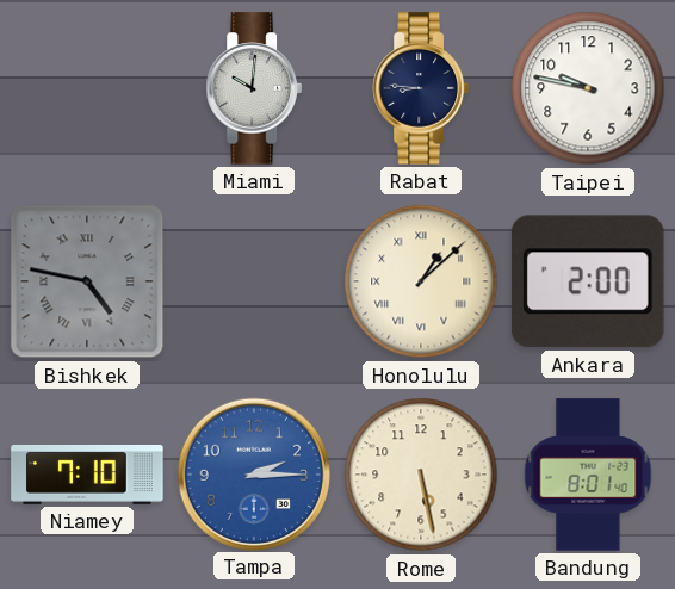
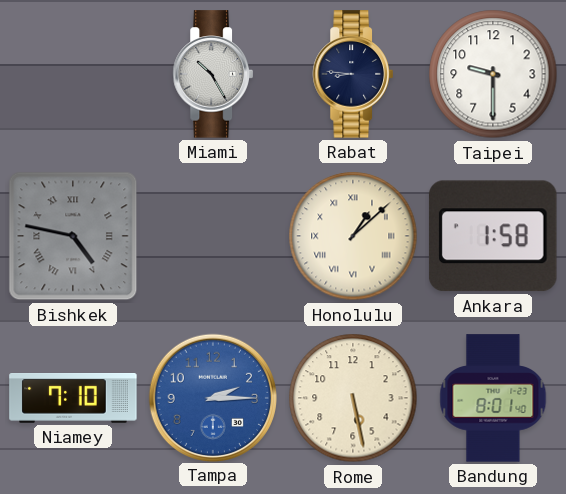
Miami: 10:01 -> 10:25 (213, 74)
Taipei: 9:47 -> 9:30 (493, 74)
Ankara: 2:00 -> 1:58 (493, 236)
